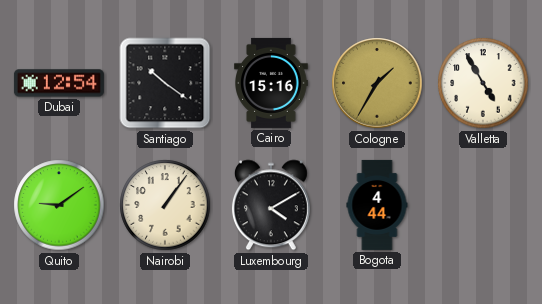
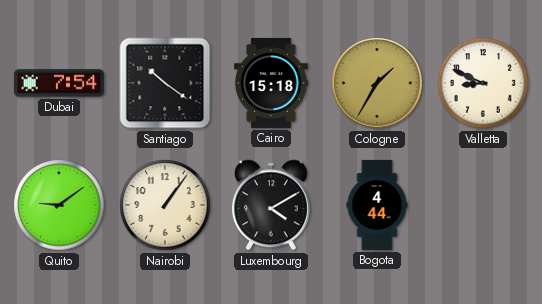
Dubai: 12:54 -> 7:54 (59, 83)
Cairo: 15:16 -> 15:18 (272, 83)
Valletta: 4:55 -> 8:49 (483, 83)
